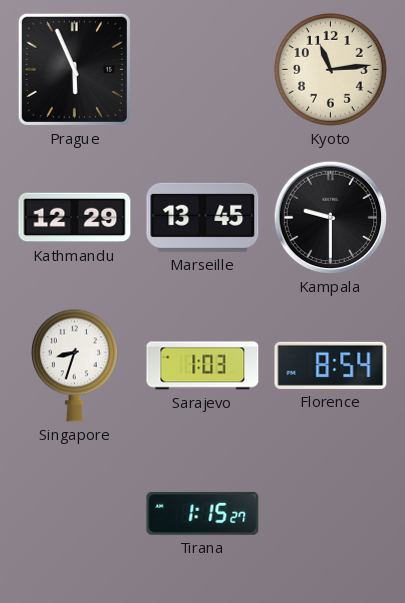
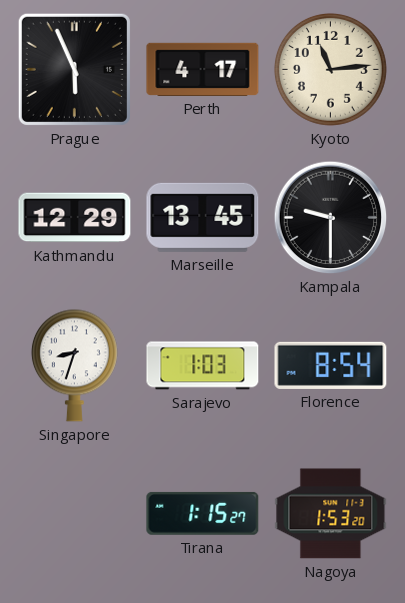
Perth: none -> 4:17 (203, 69)
Nagoya: none -> 1:53 (331, 514)
